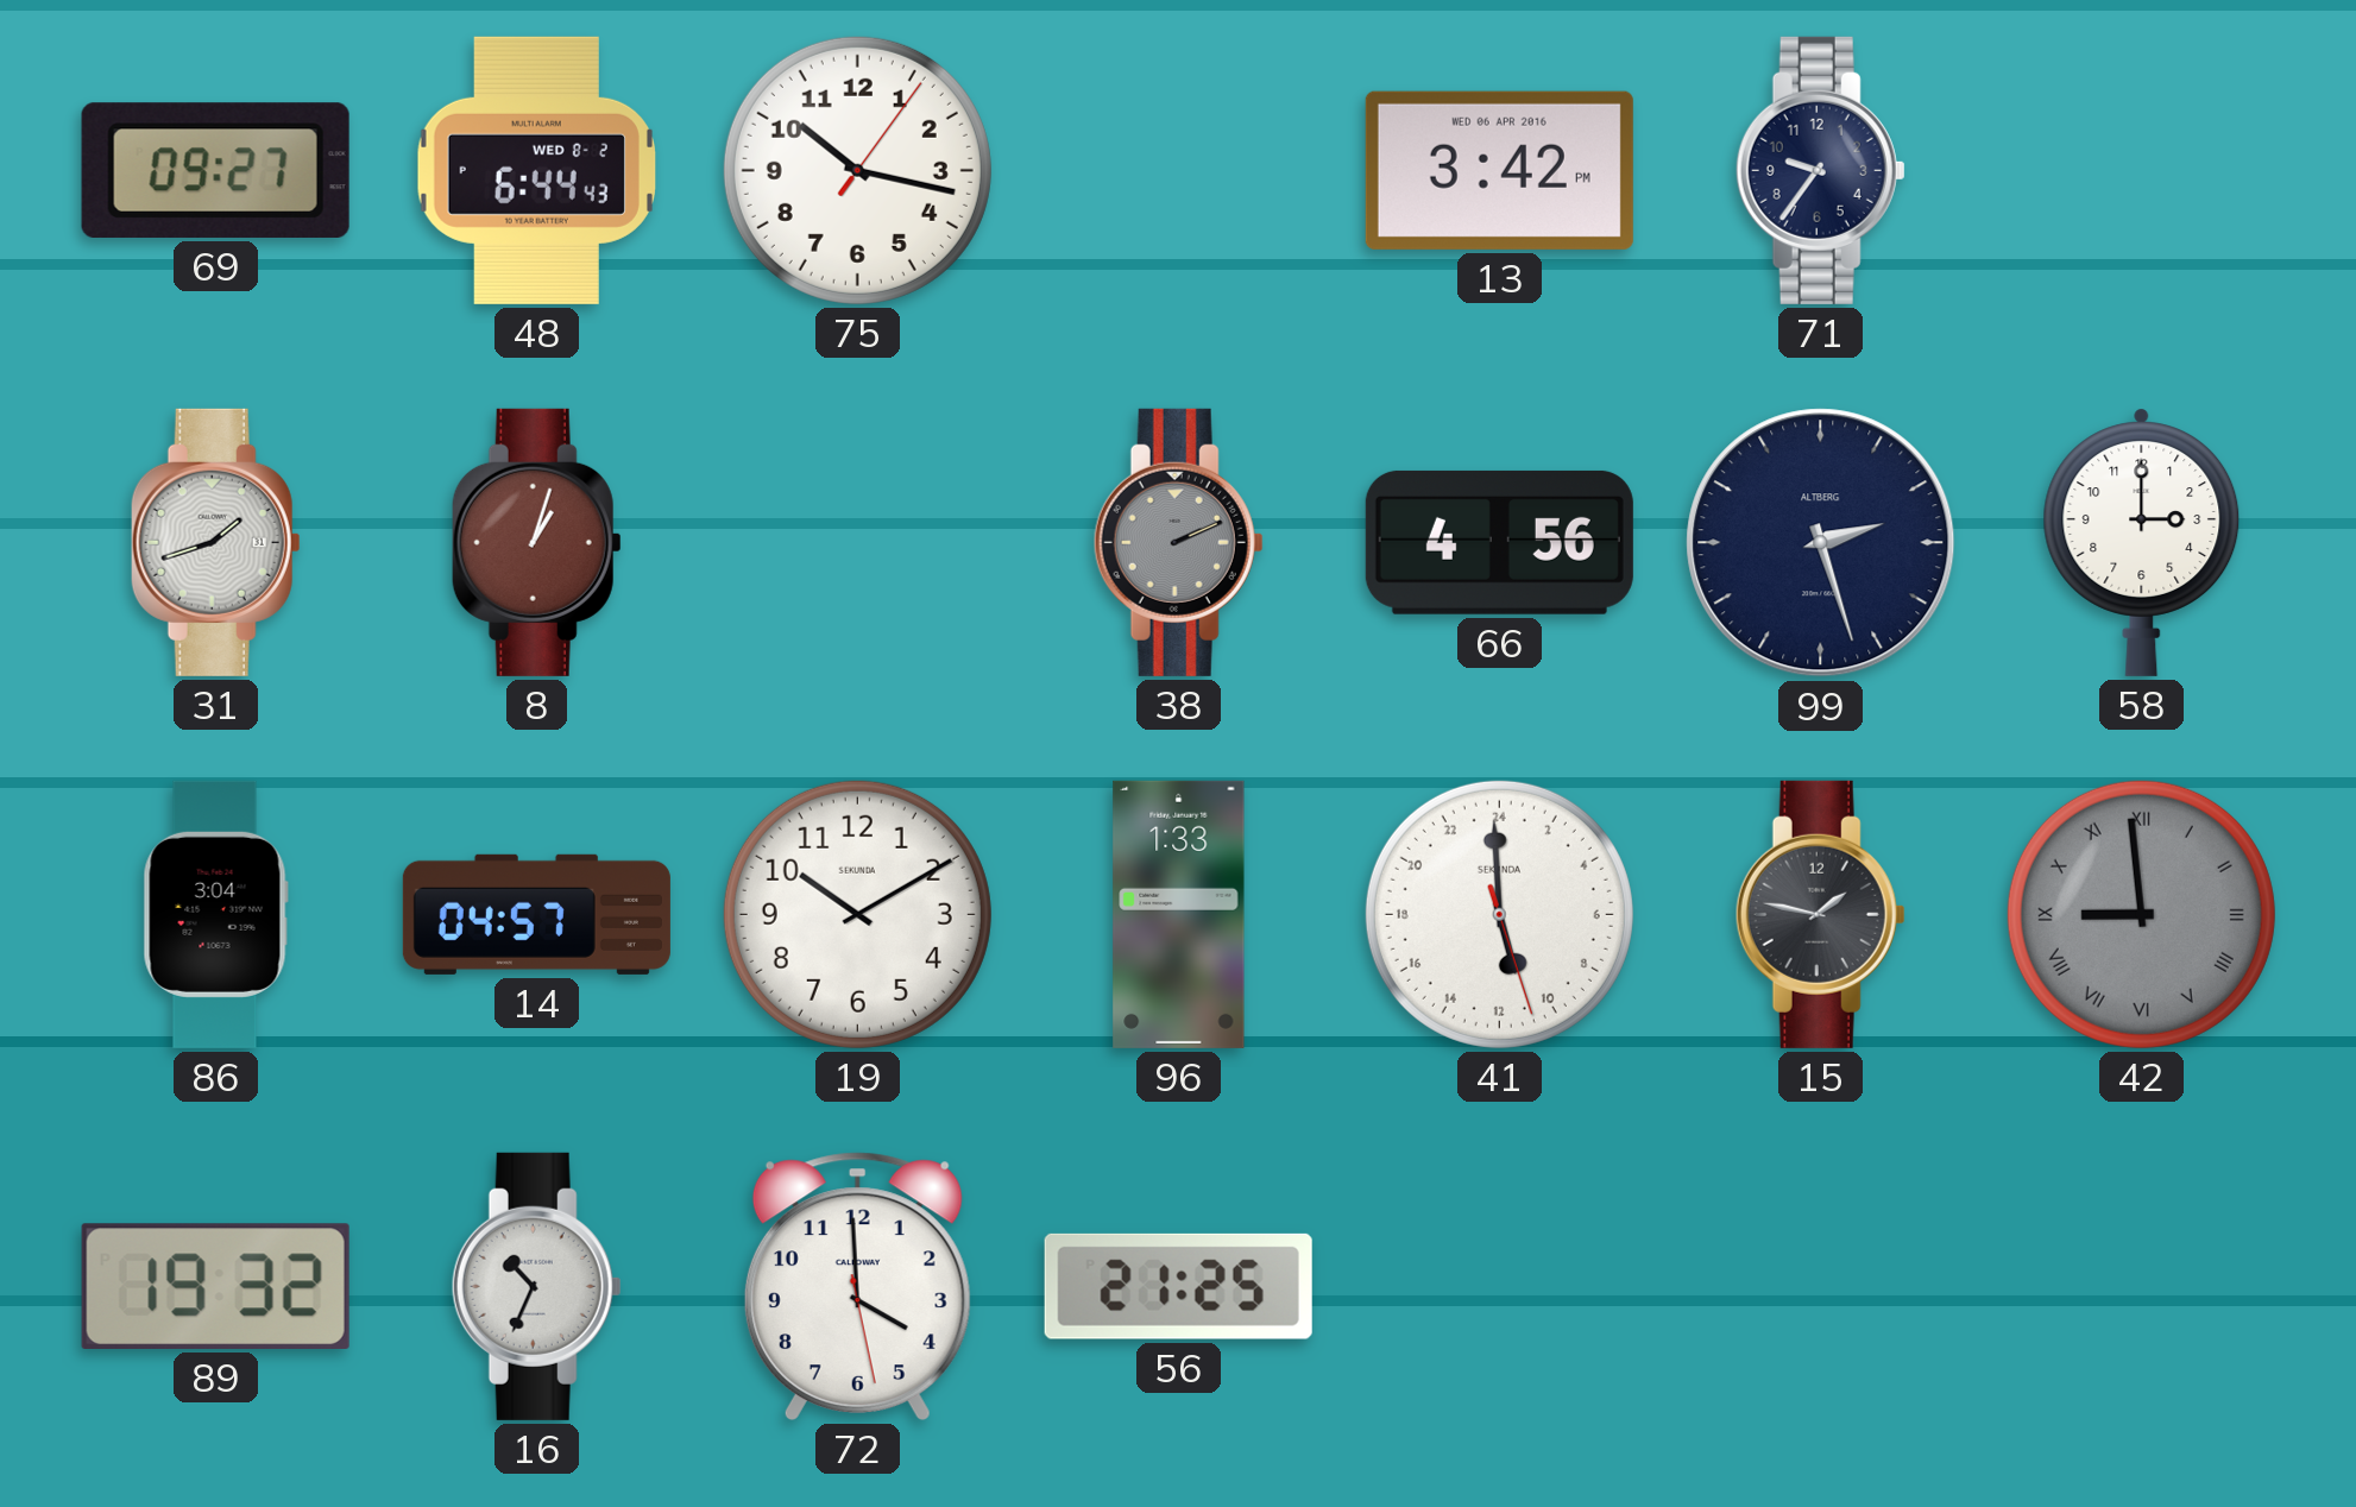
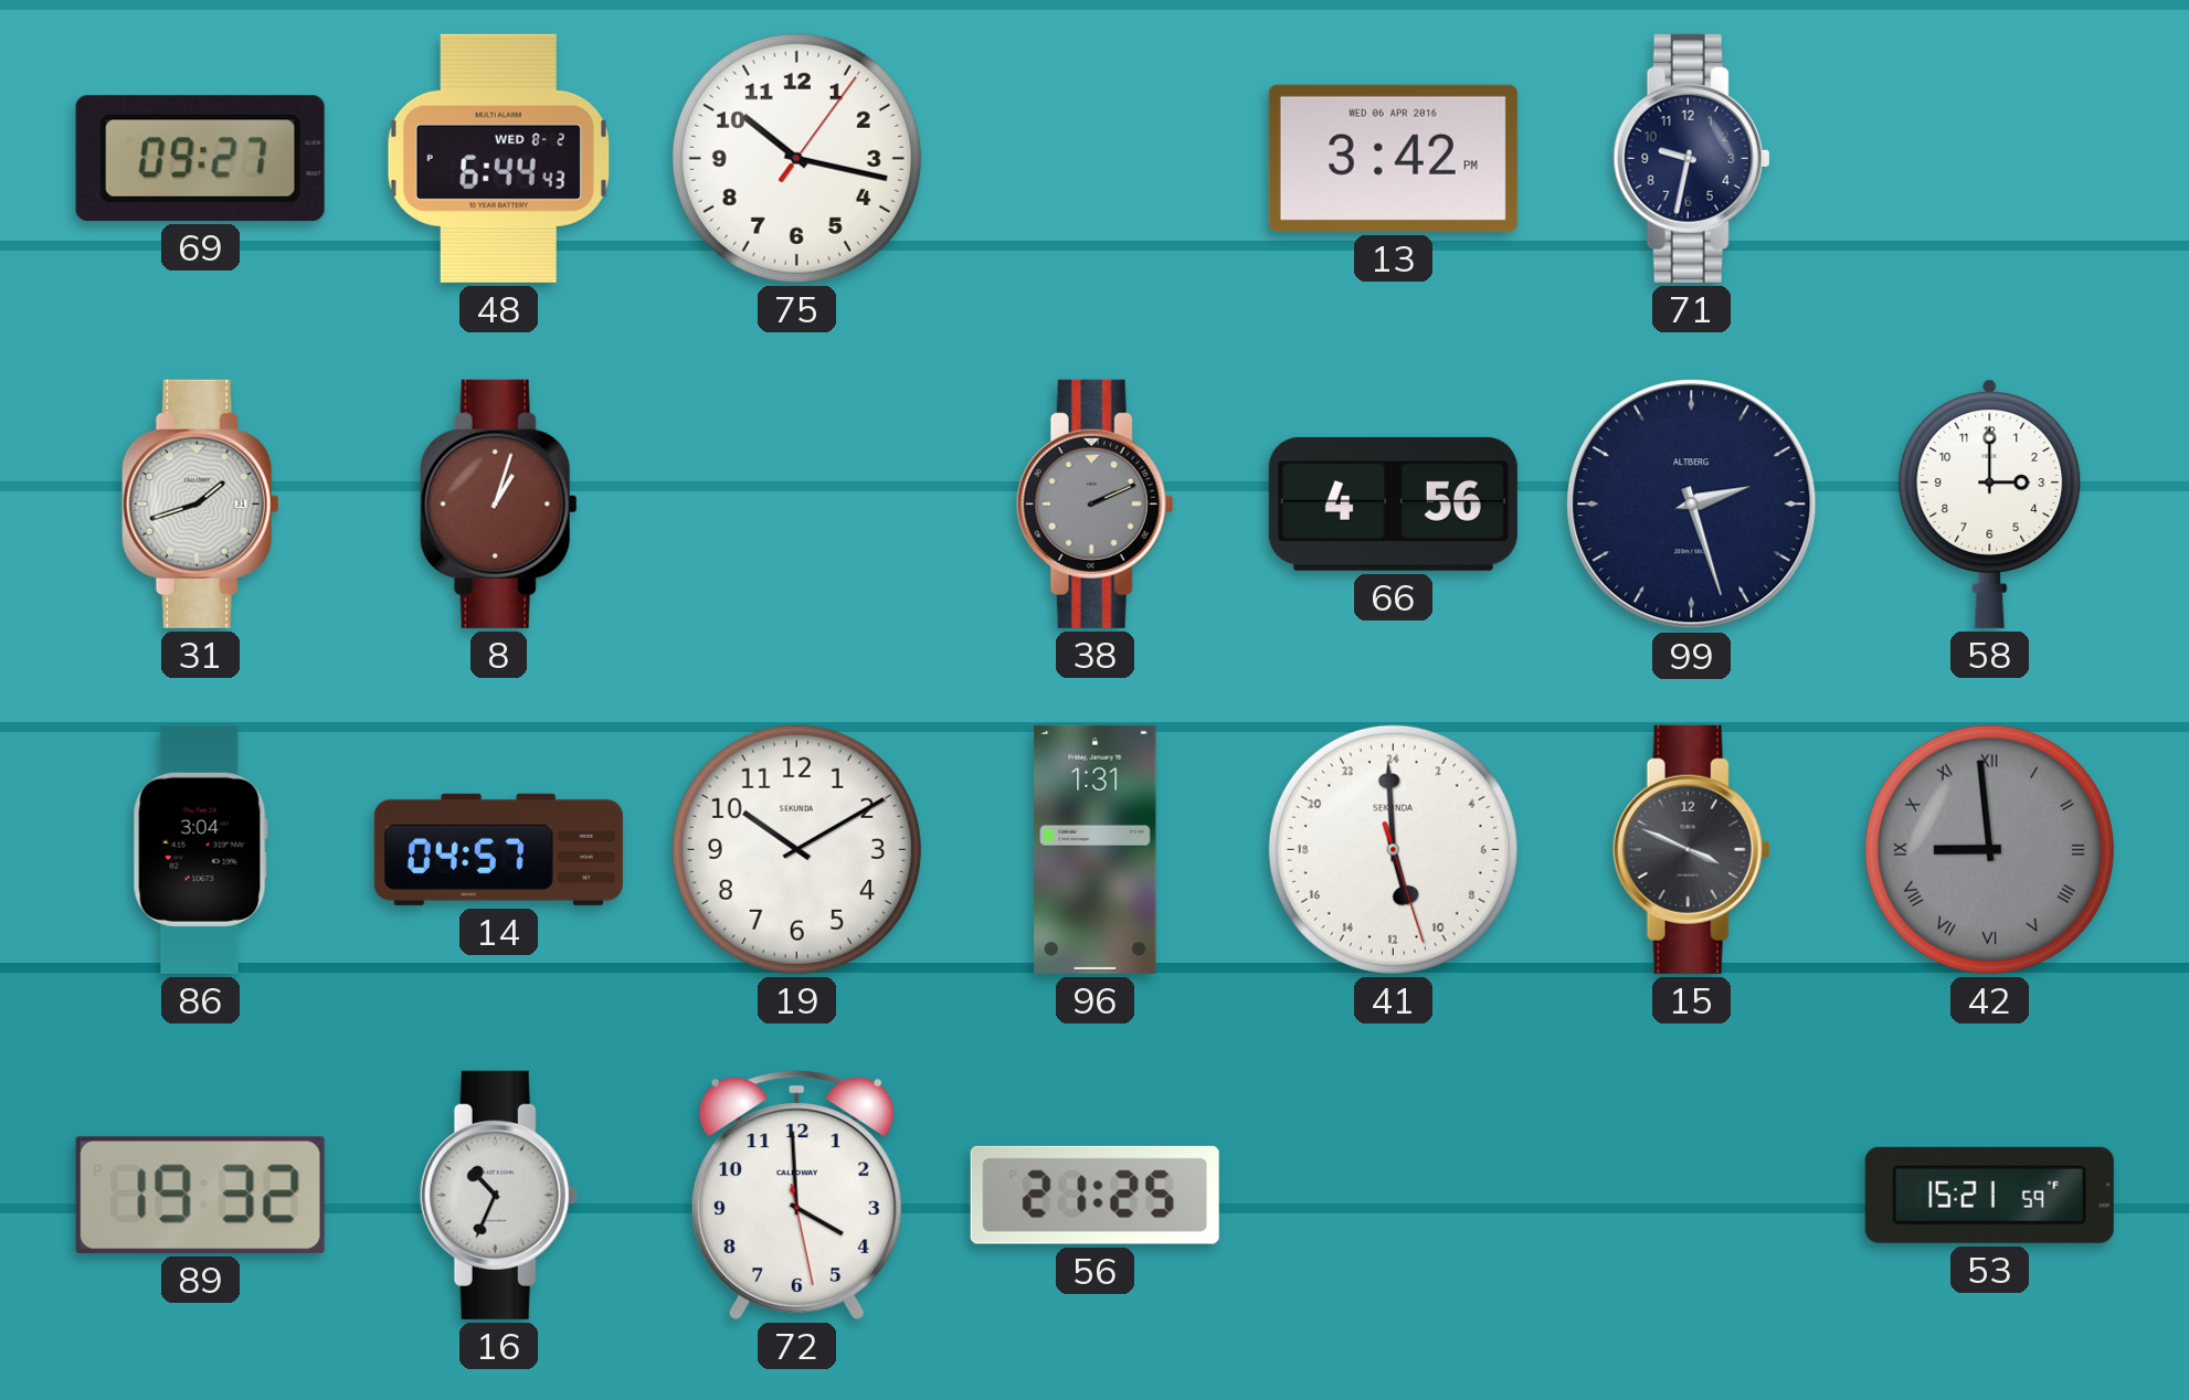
71: 9:36 -> 9:32 (1691, 158)
96: 1:33 -> 1:31 (1096, 849)
15: 1:47 -> 3:49 (1691, 849)
53: none -> 15:21 (1989, 1195)
